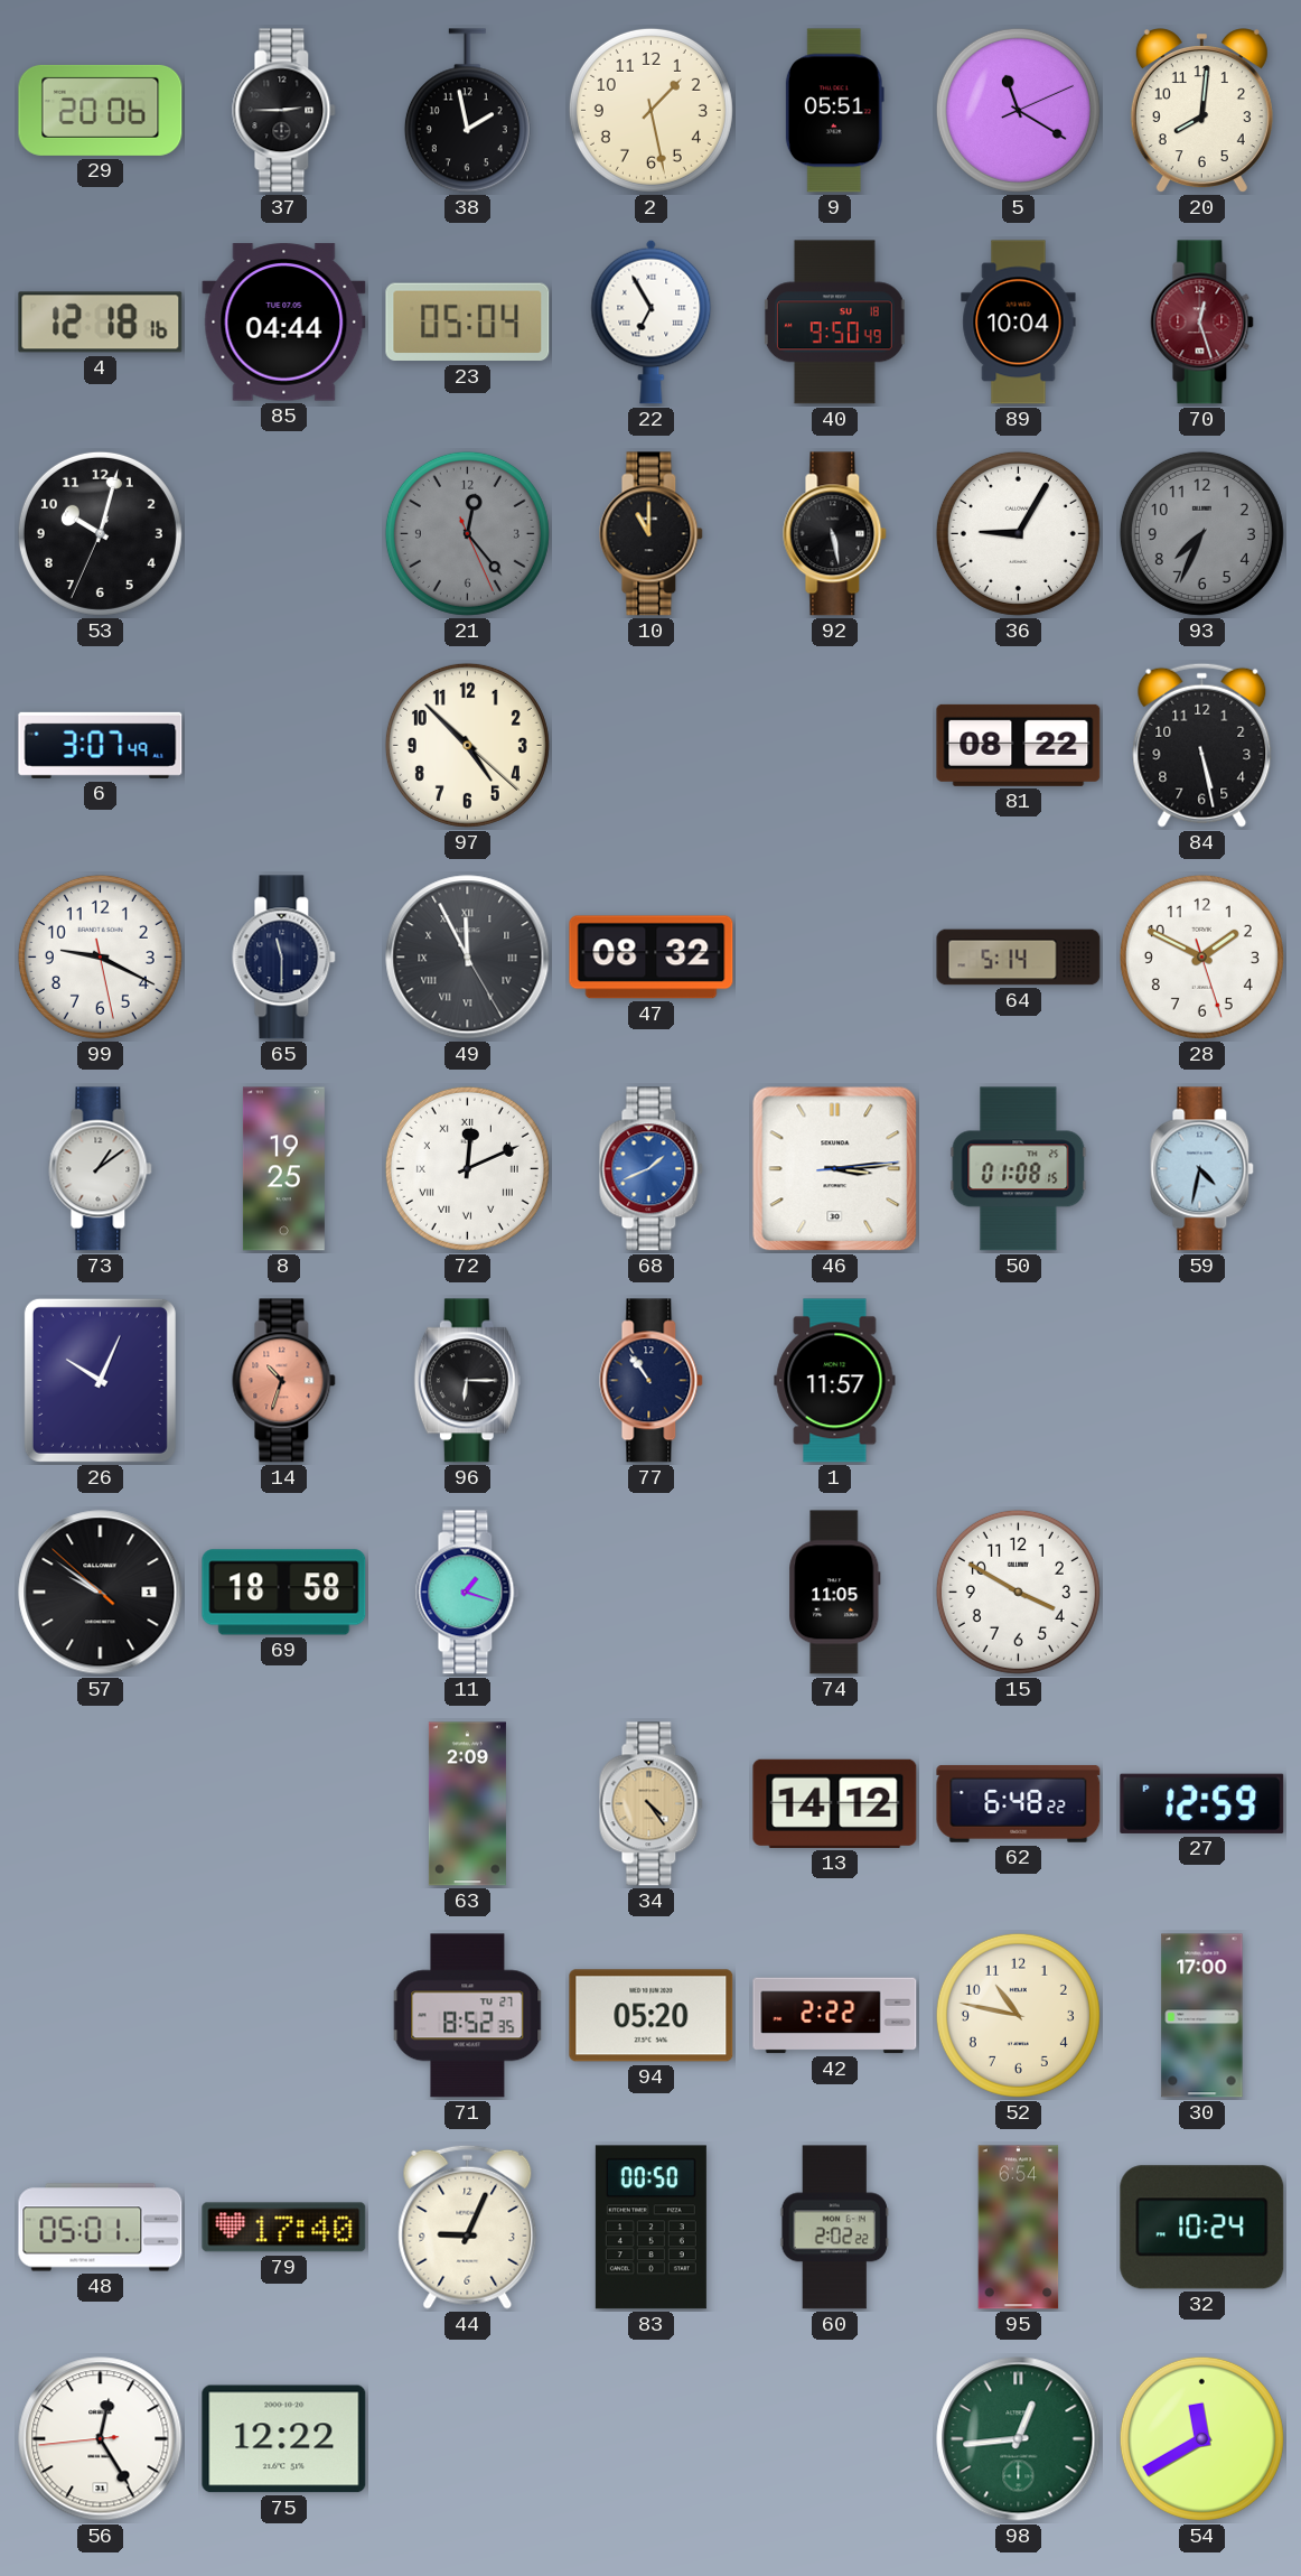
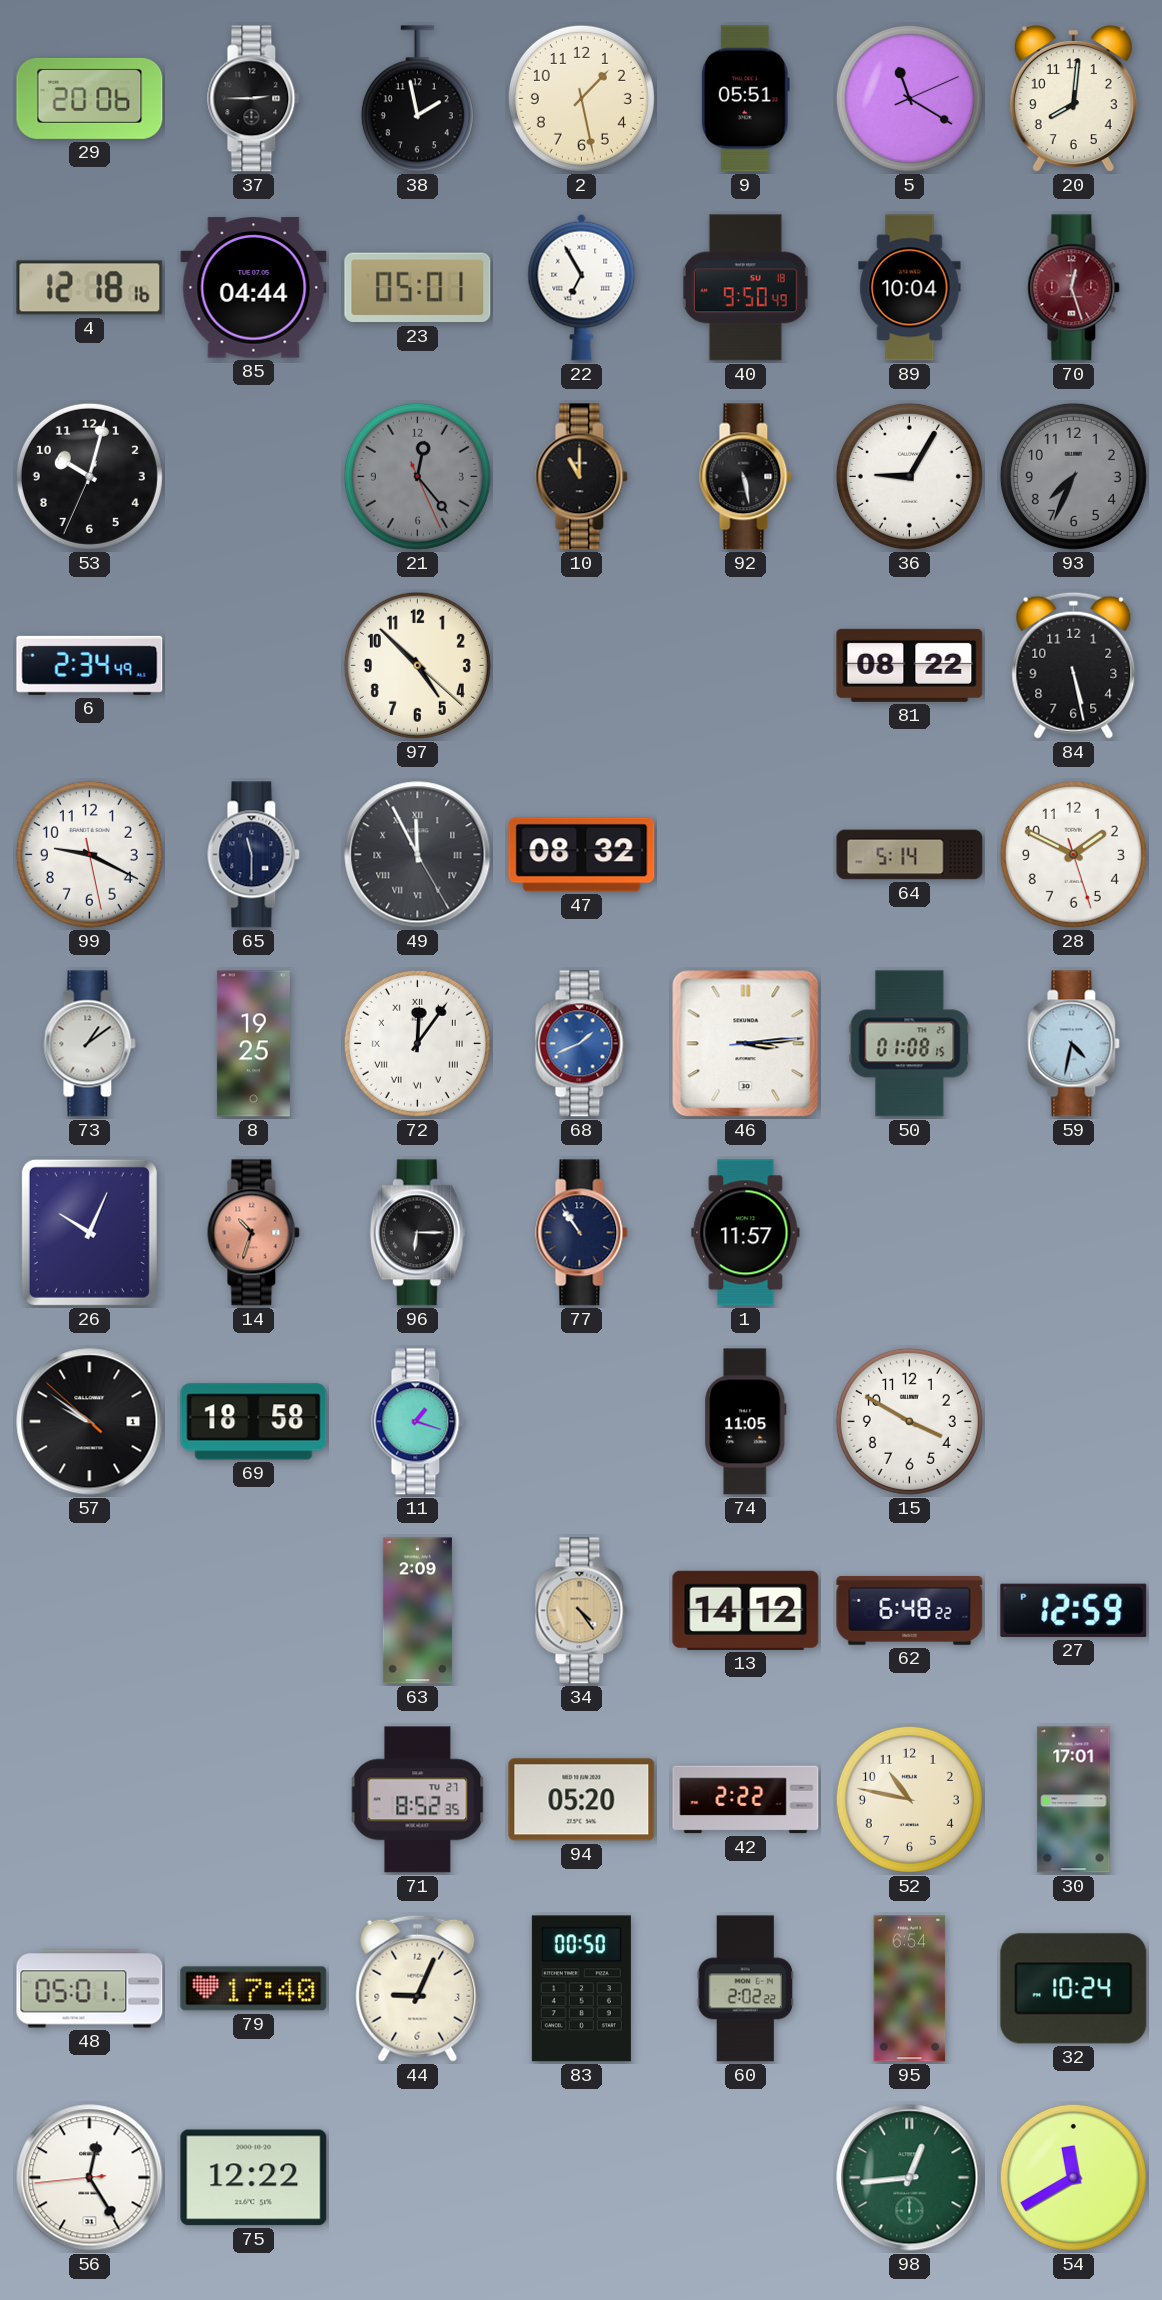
23: 05:04 -> 05:01 (418, 288)
6: 3:07 -> 2:34 (90, 665)
72: 12:11 -> 12:06 (417, 1043)
30: 17:00 -> 17:01 (1074, 1800)
